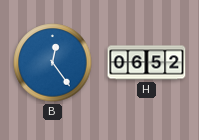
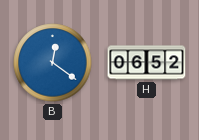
B: 12:24 -> 12:21 (53, 63)
